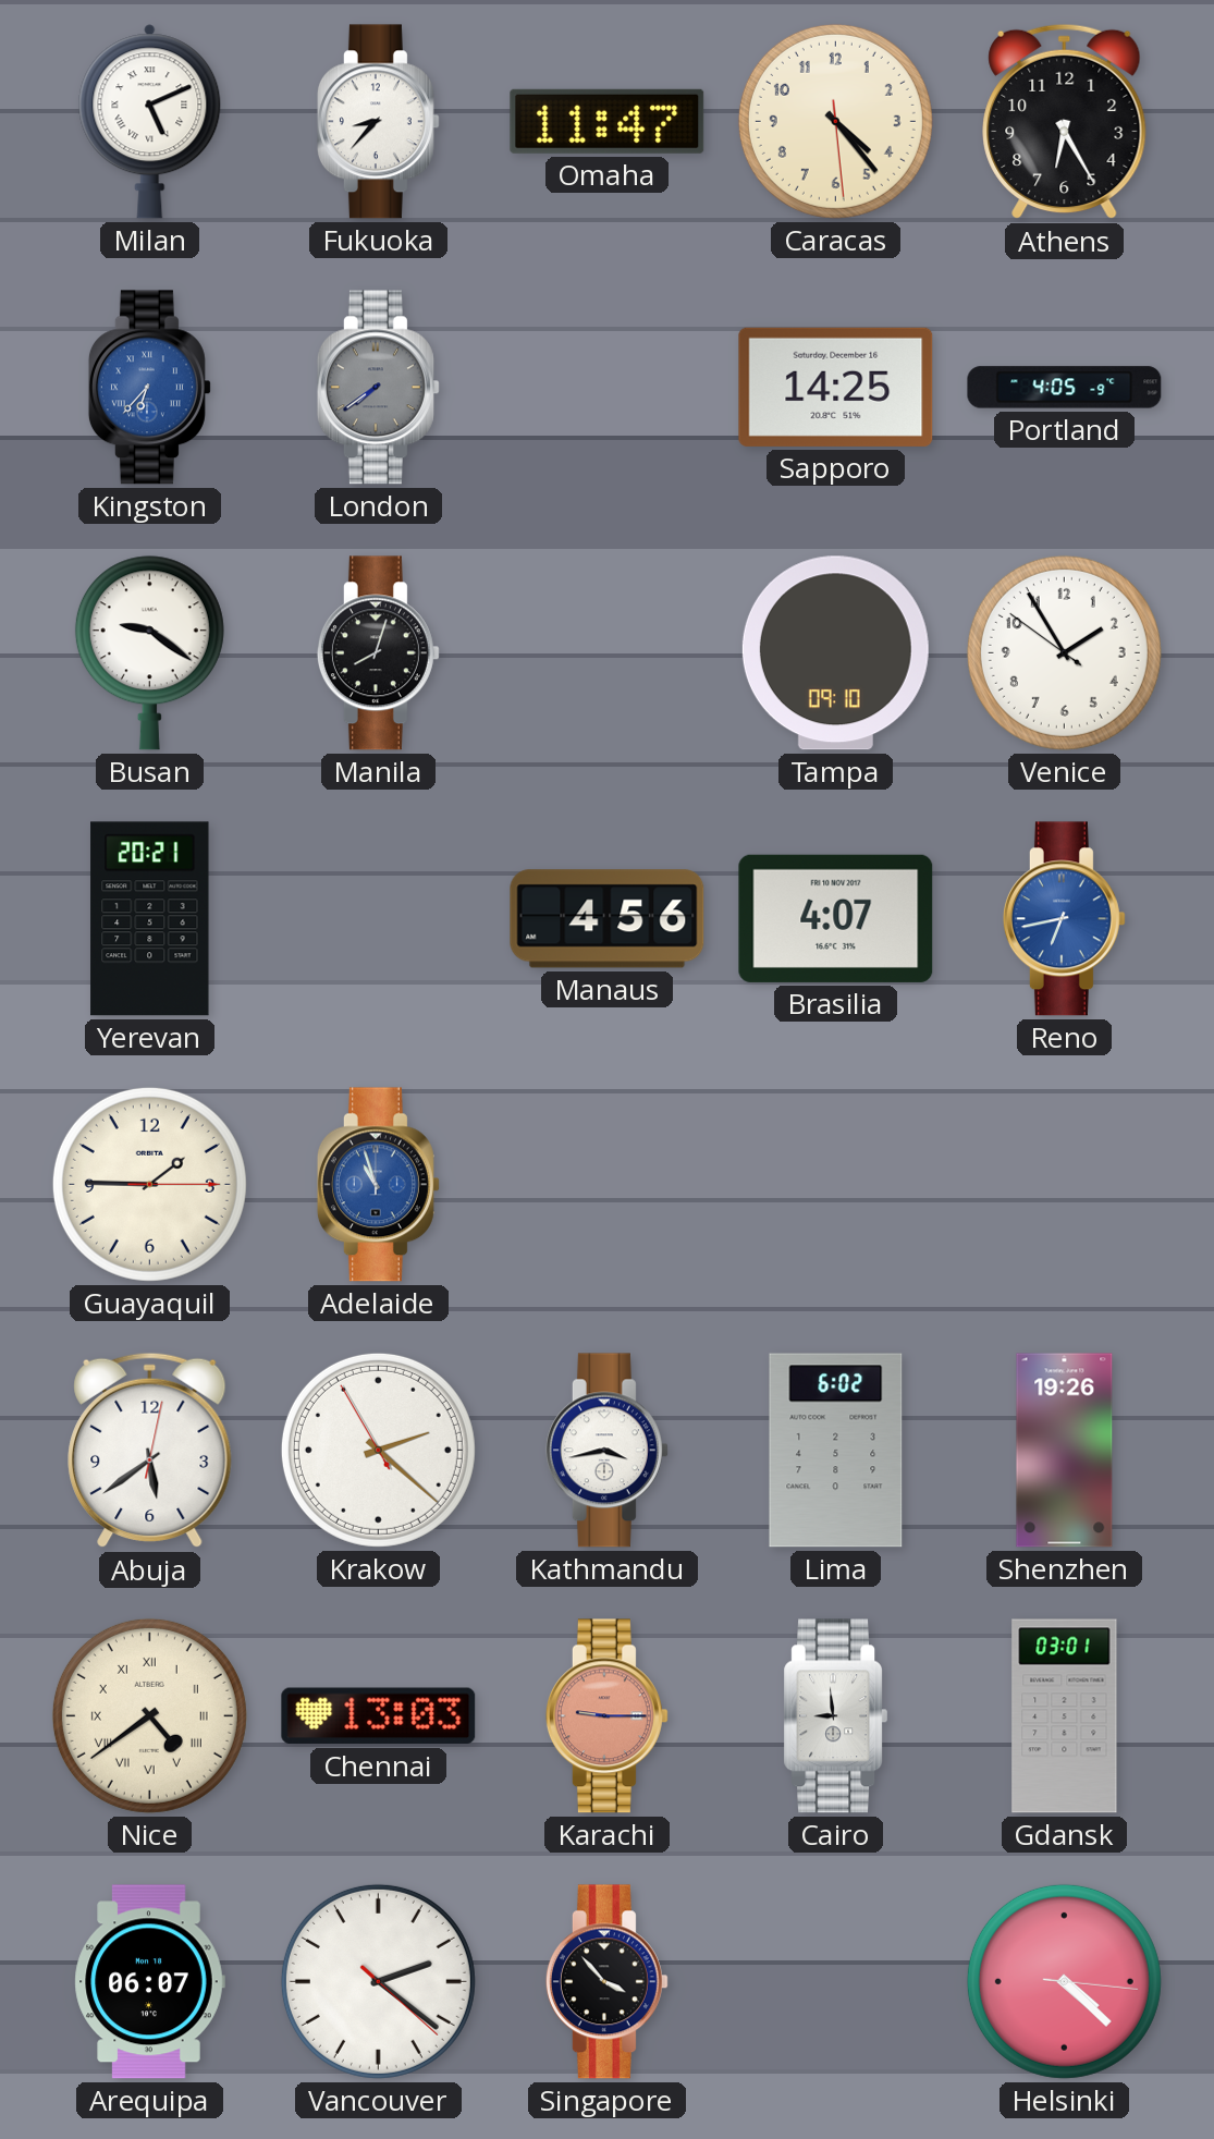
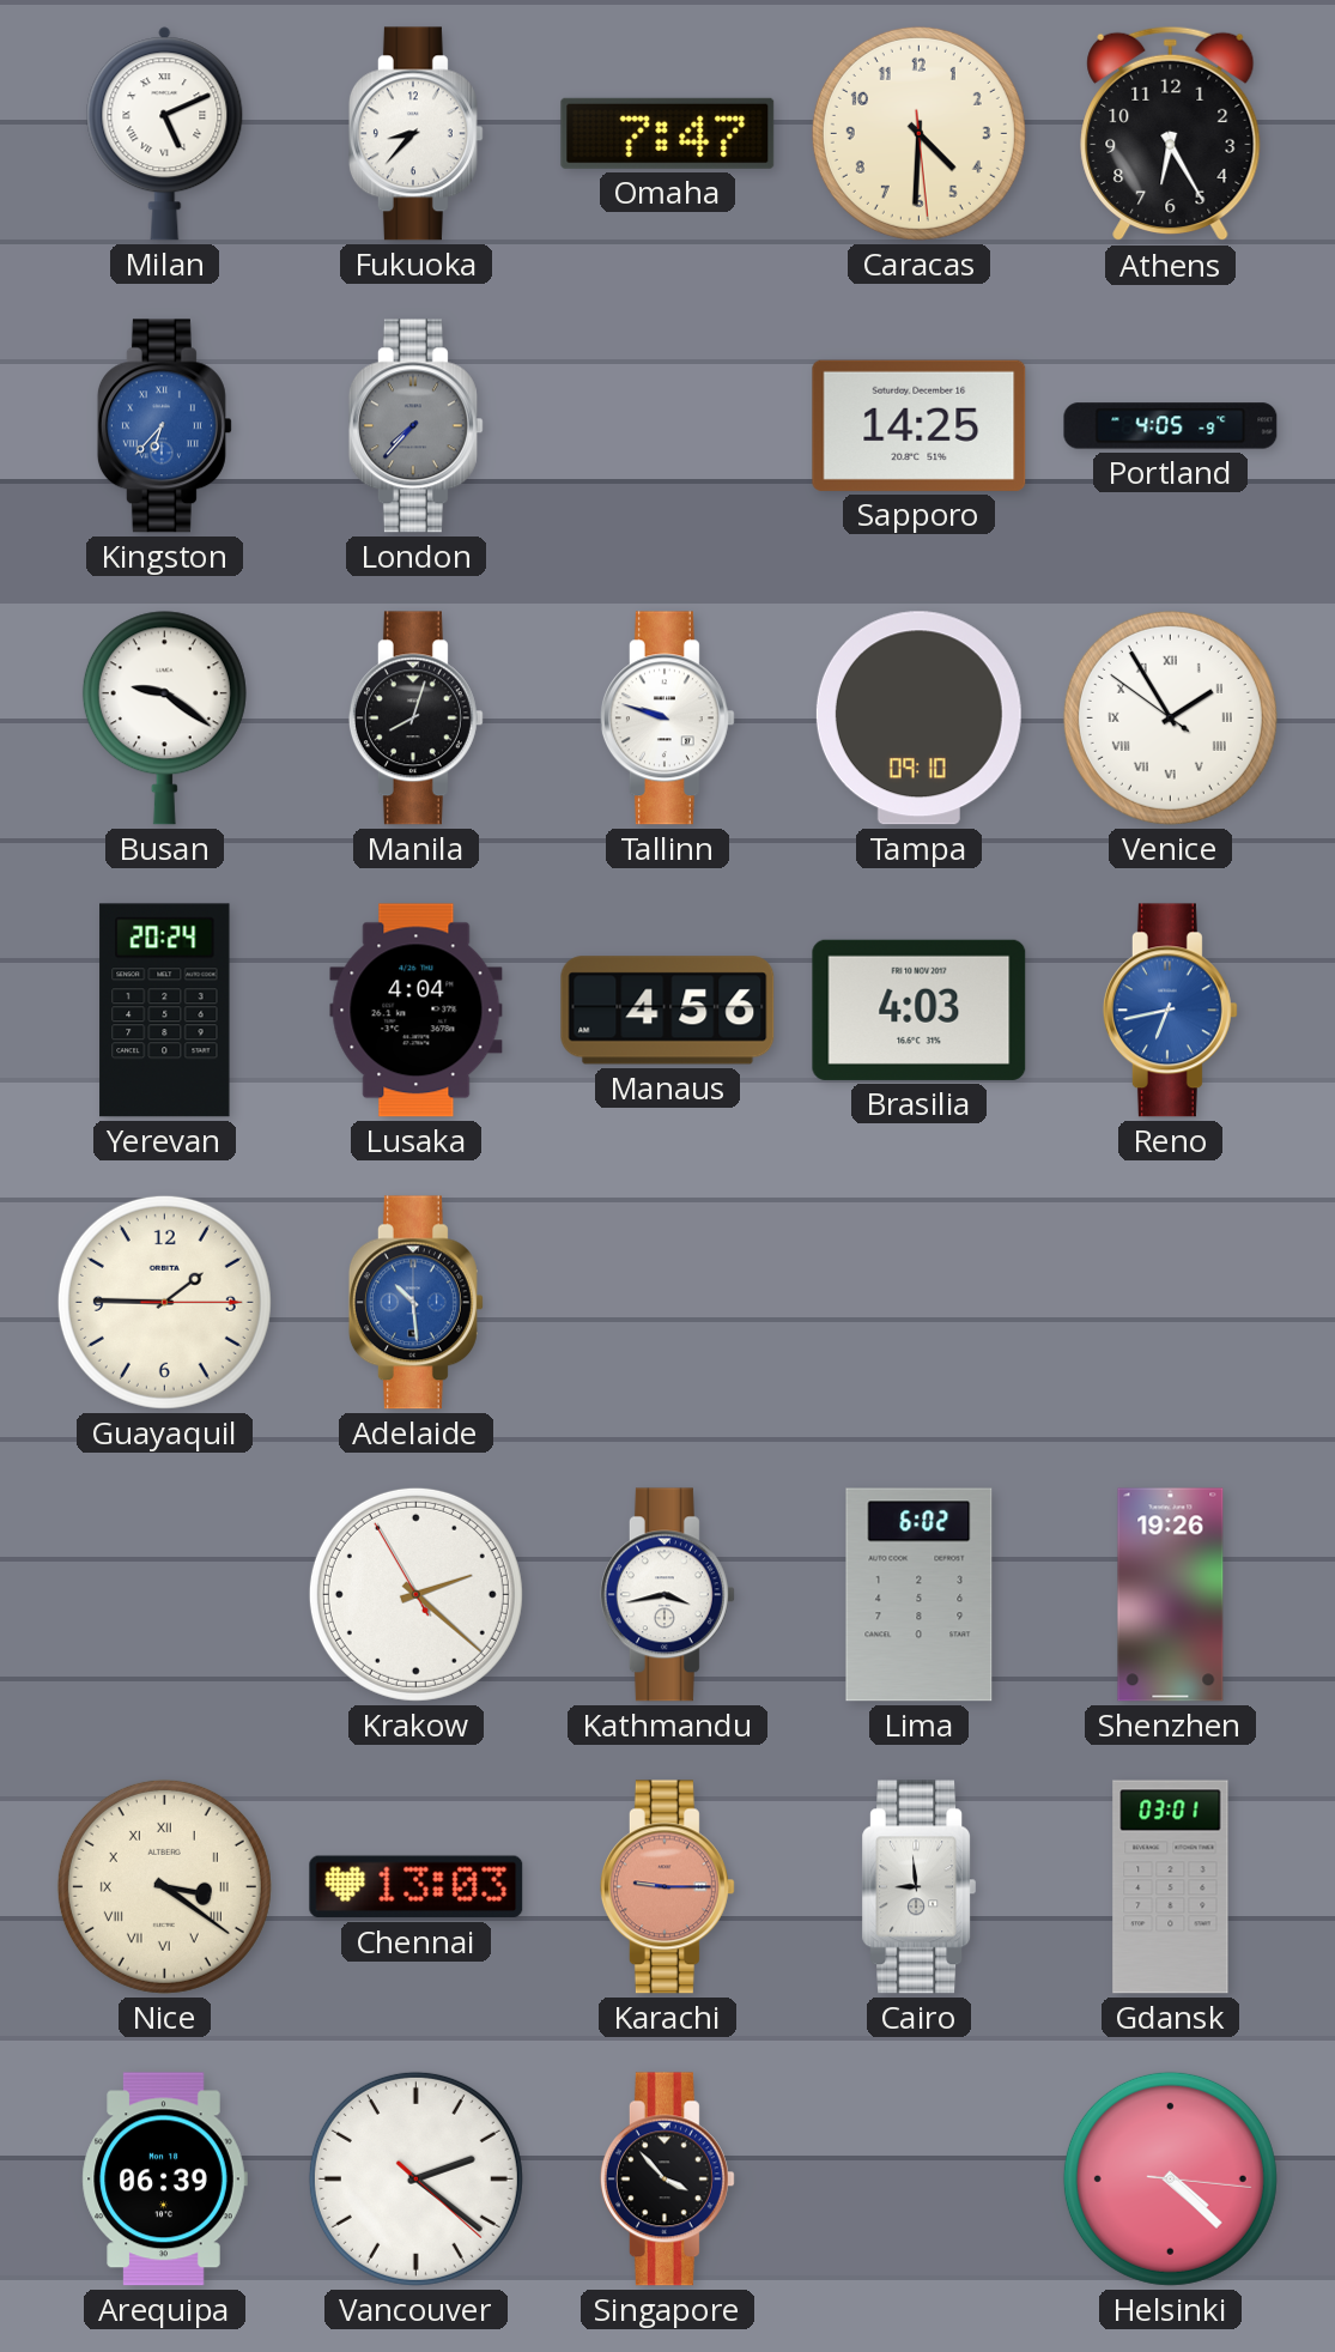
Omaha: 11:47 -> 7:47 (668, 133)
Caracas: 4:23 -> 4:30 (918, 133)
London: 7:39 -> 7:37 (415, 426)
Tallinn: none -> 9:48 (667, 719)
Venice numerals: Arabic -> Roman (1170, 717)
Yerevan: 20:21 -> 20:24 (165, 1011)
Lusaka: none -> 4:04 (417, 1011)
Brasilia: 4:07 -> 4:03 (920, 1010)
Adelaide: 10:57 -> 10:29 (415, 1303)
Abuja: 5:39 -> none (150, 1451)
Nice: 4:39 -> 3:21 (164, 1886)
Arequipa: 06:07 -> 06:39 (164, 2180)
